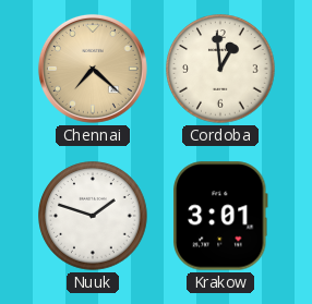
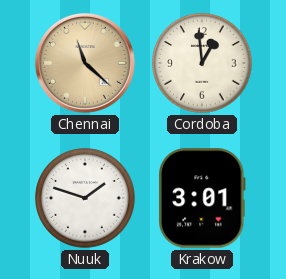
Chennai: 7:22 -> 11:22 (85, 63)
